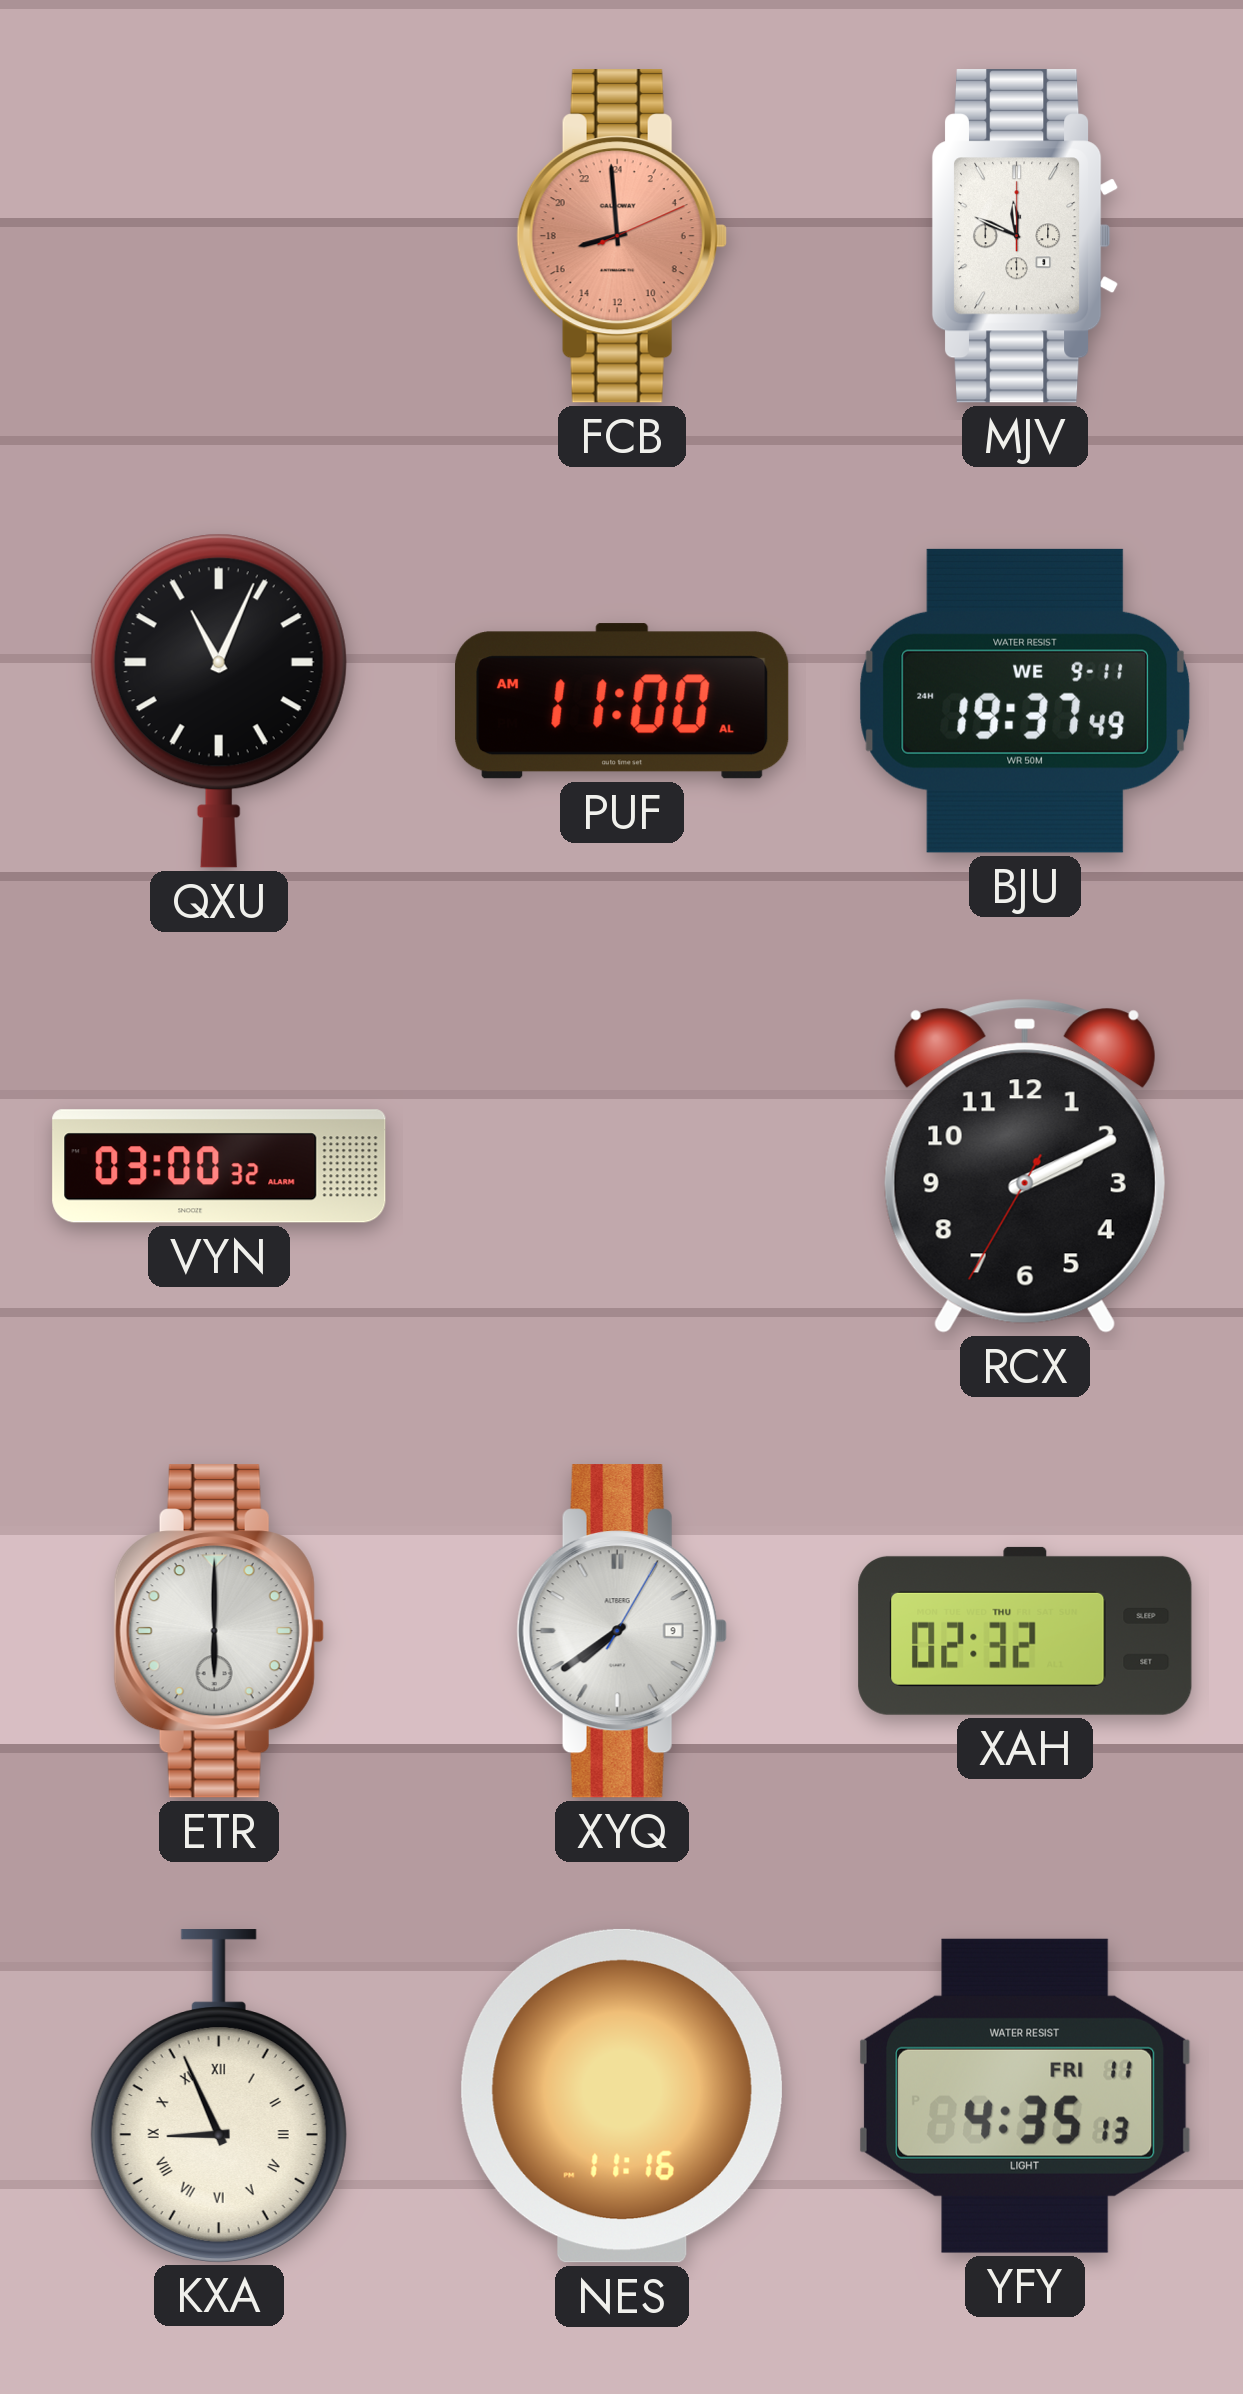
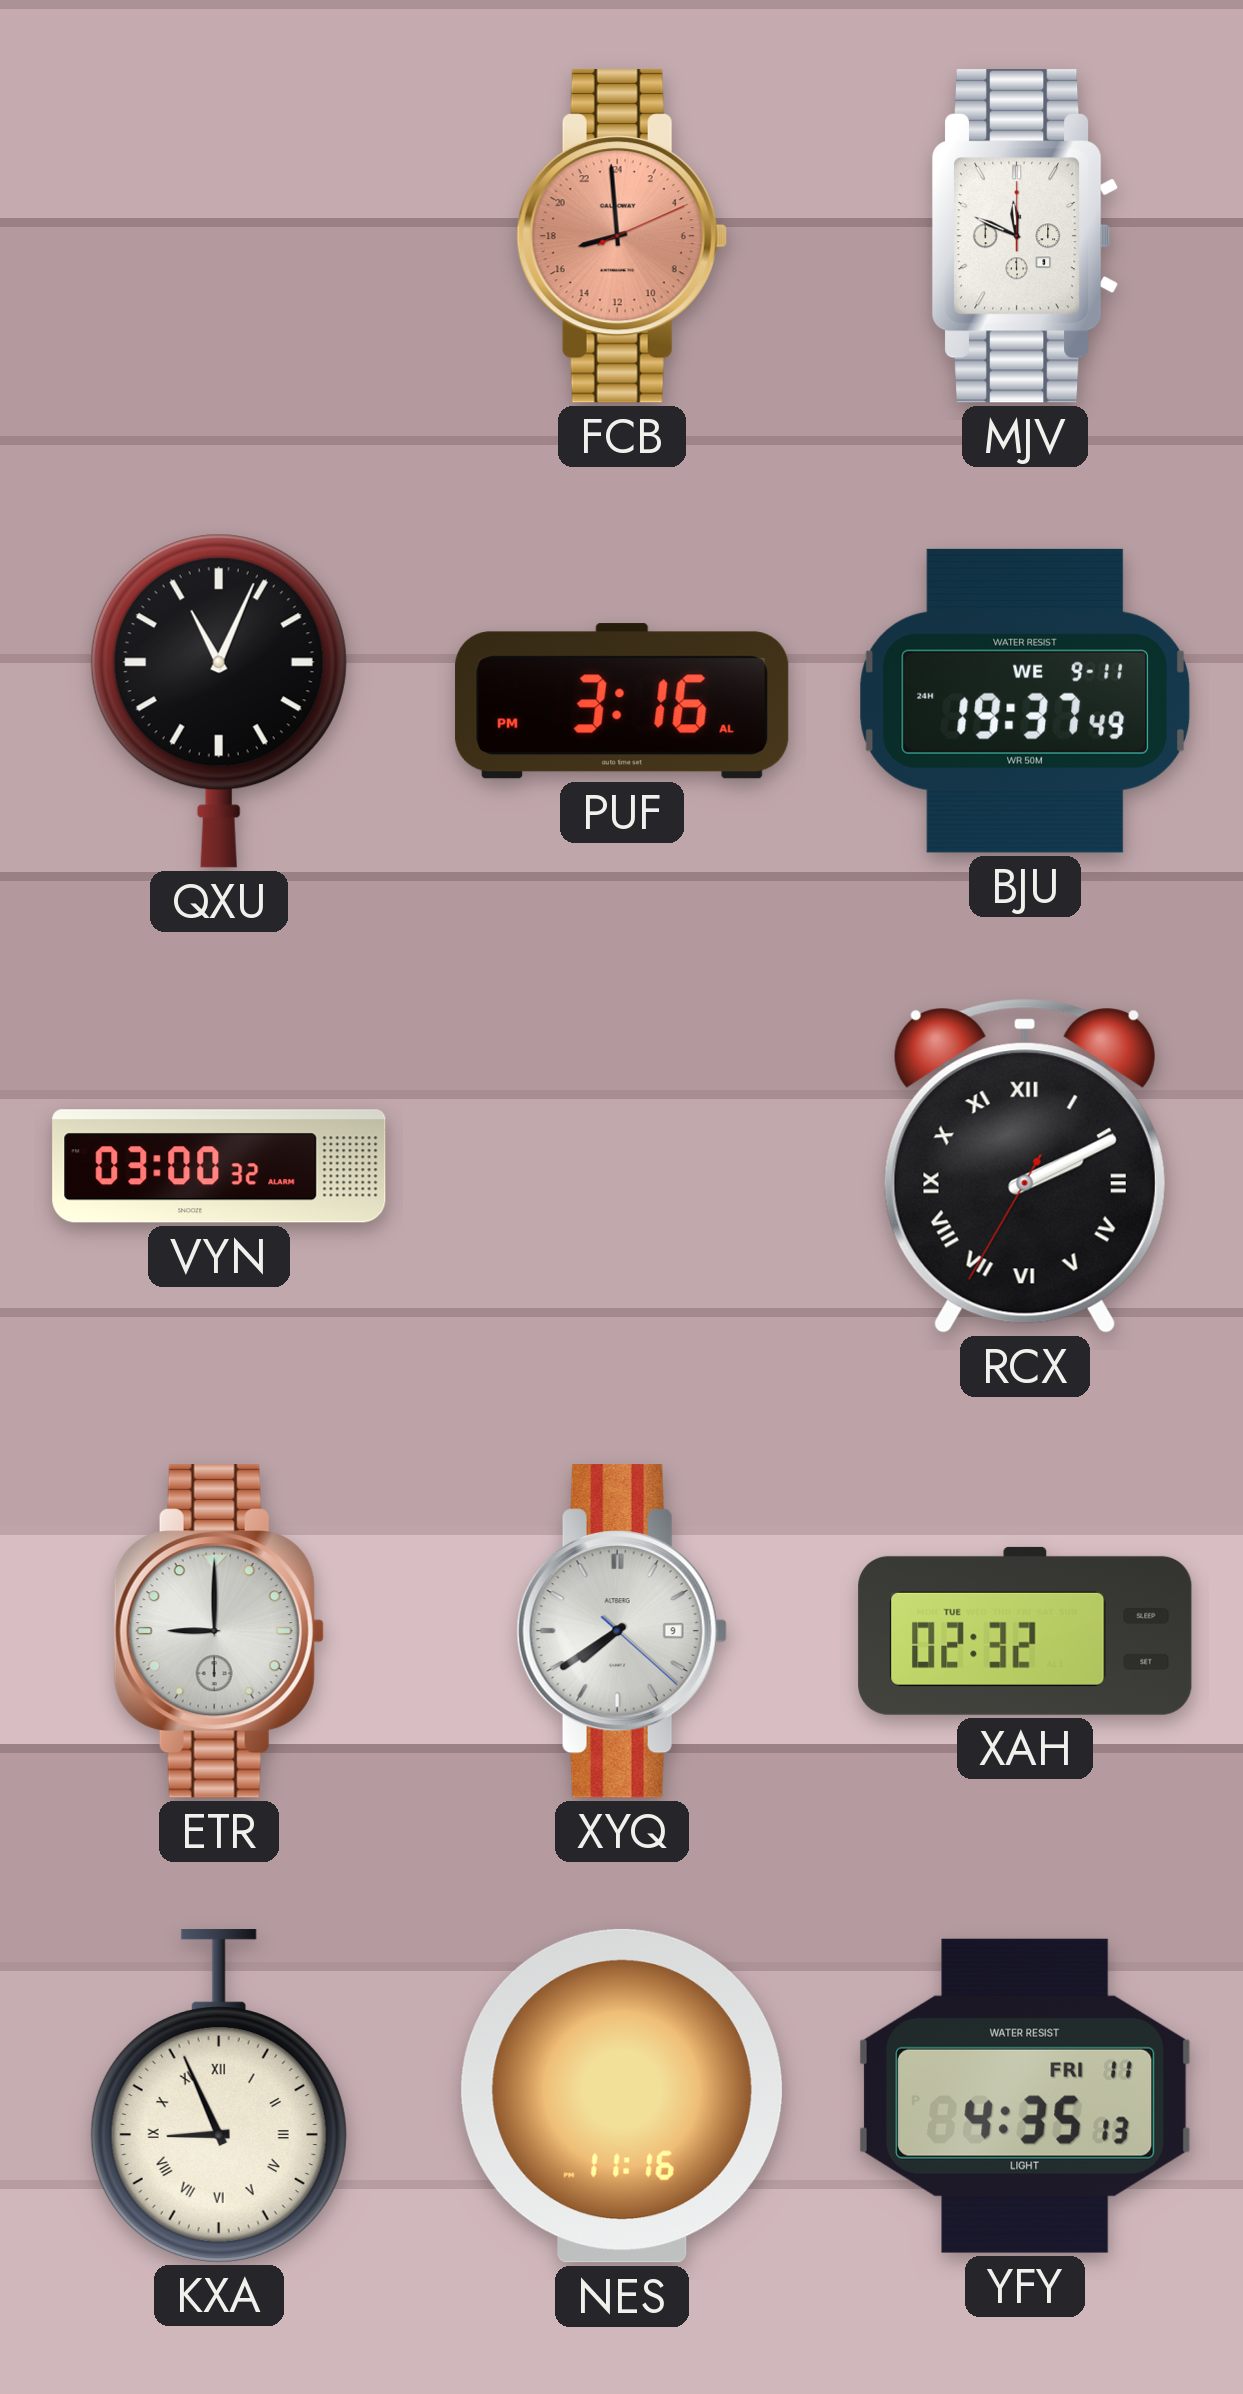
PUF: 11:00 -> 3:16 (622, 701)
RCX numerals: Arabic -> Roman (1025, 1166)
ETR: 6:00 -> 9:00 (219, 1631)
XYQ: 7:39:05 -> 7:39:22 (622, 1631)
XAH date: THU -> TUE (1025, 1631)
